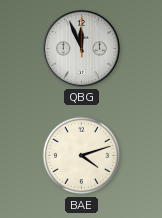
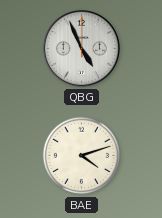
QBG: 11:56 -> 4:56 (81, 48)
